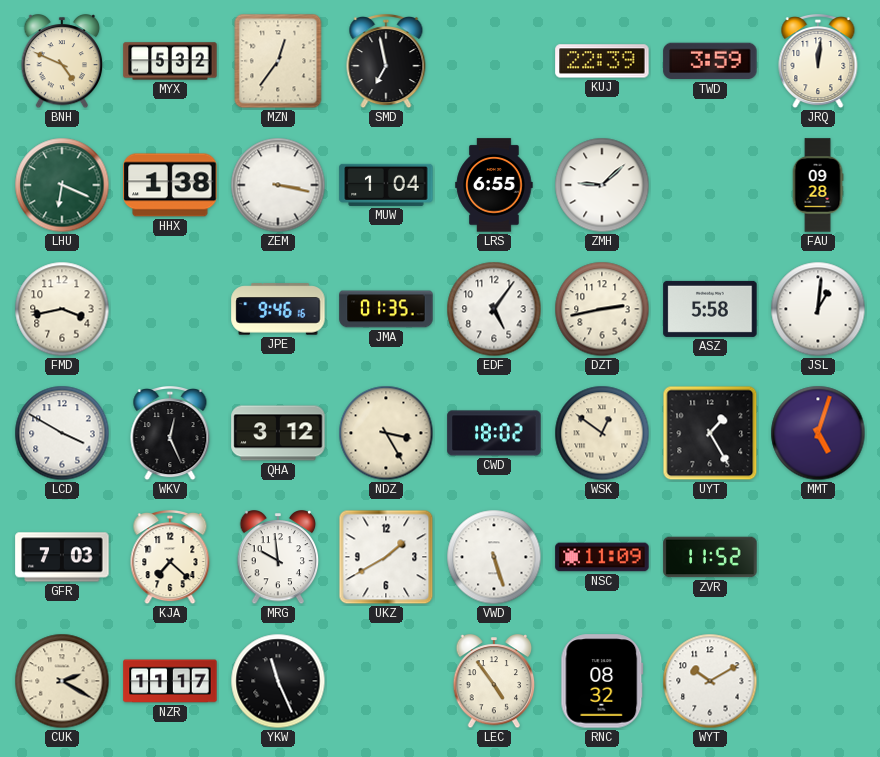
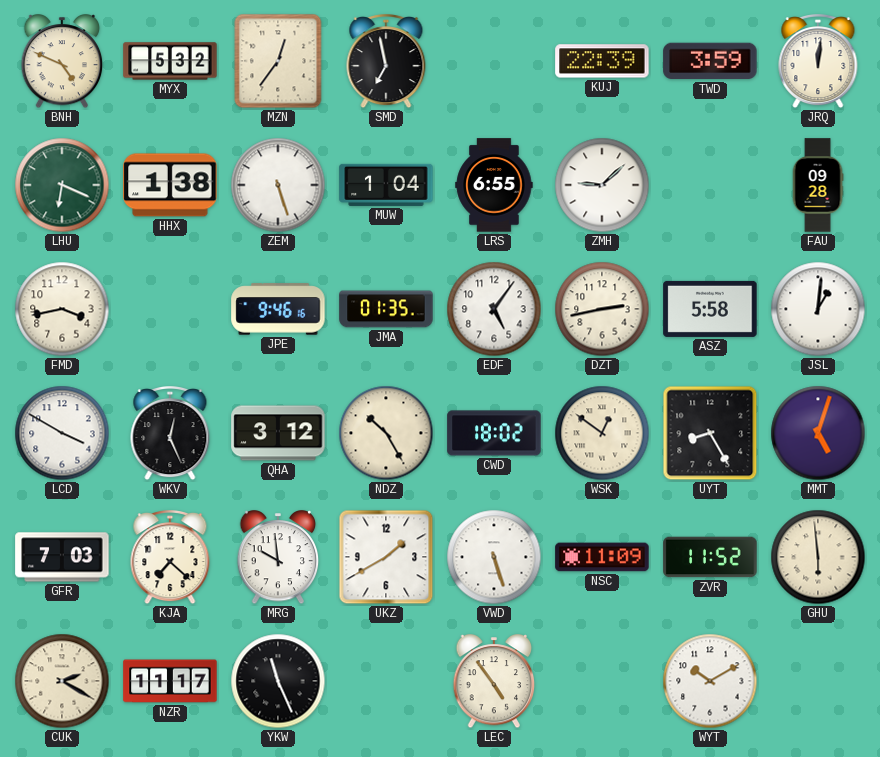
ZEM: 3:17 -> 5:27 (278, 185)
NDZ: 3:25 -> 10:25 (386, 433)
UYT: 1:25 -> 8:25 (710, 433)
GHU: none -> 5:59 (818, 557)
RNC: 08:32 -> none (602, 681)
